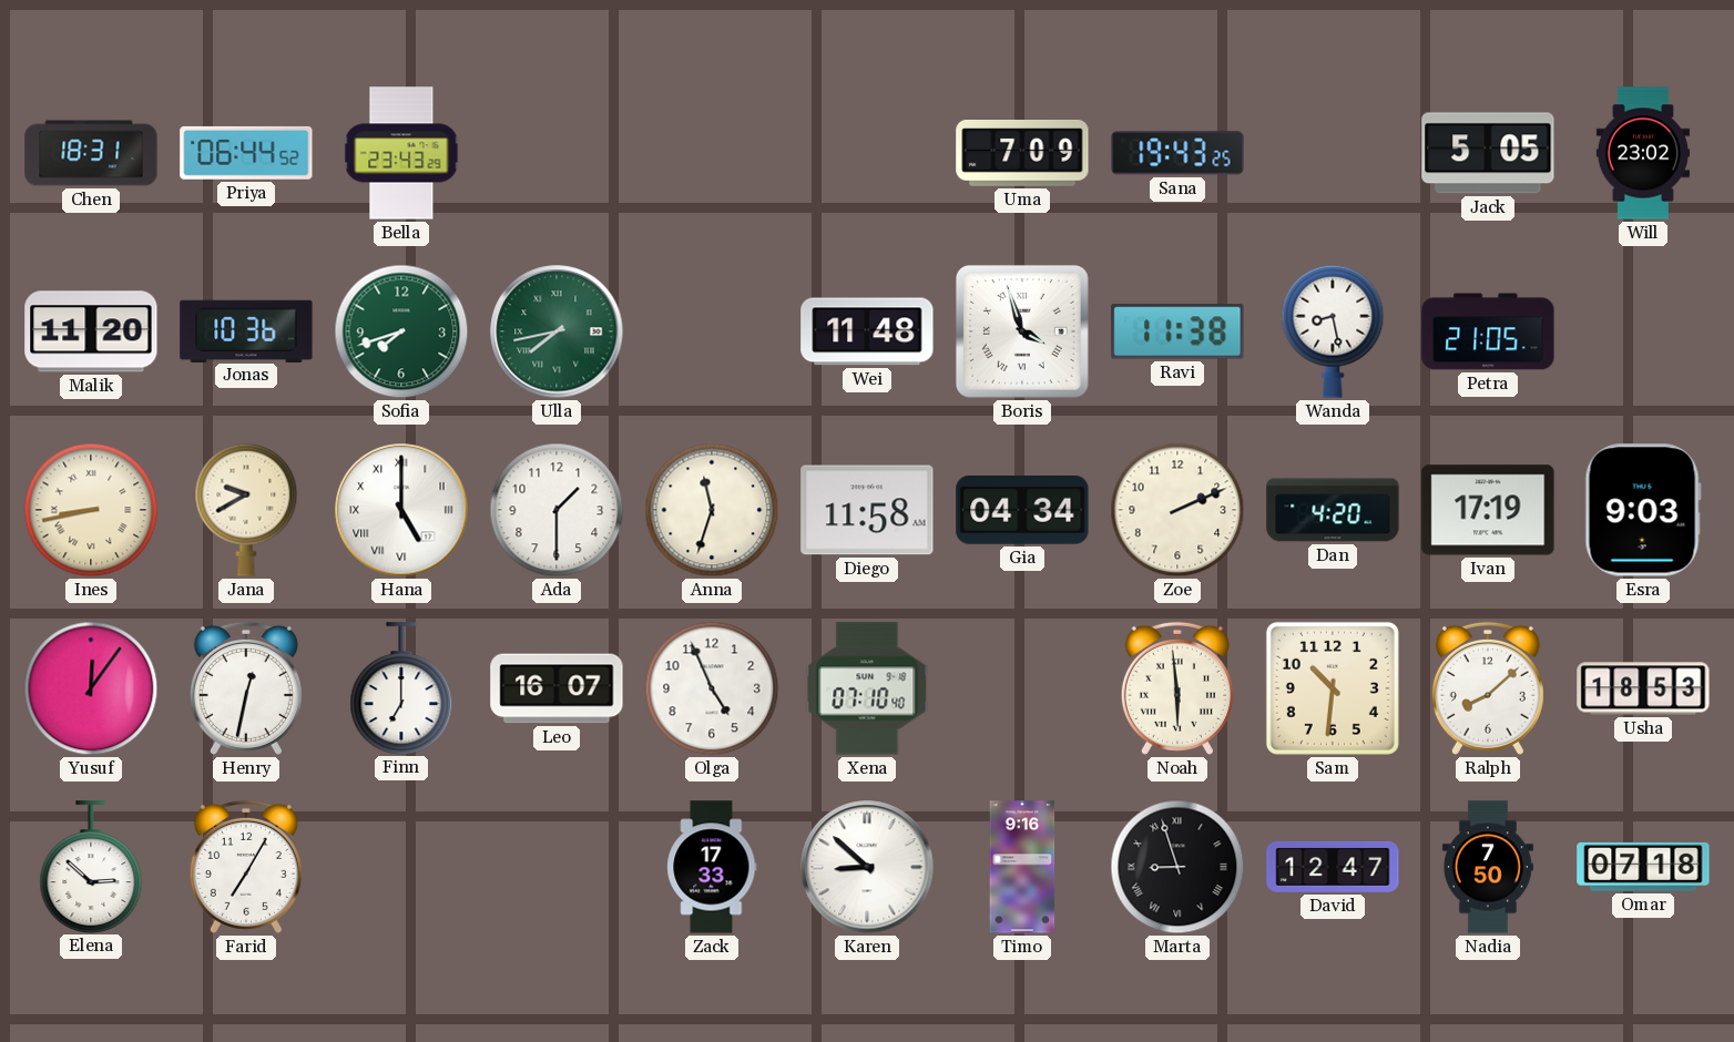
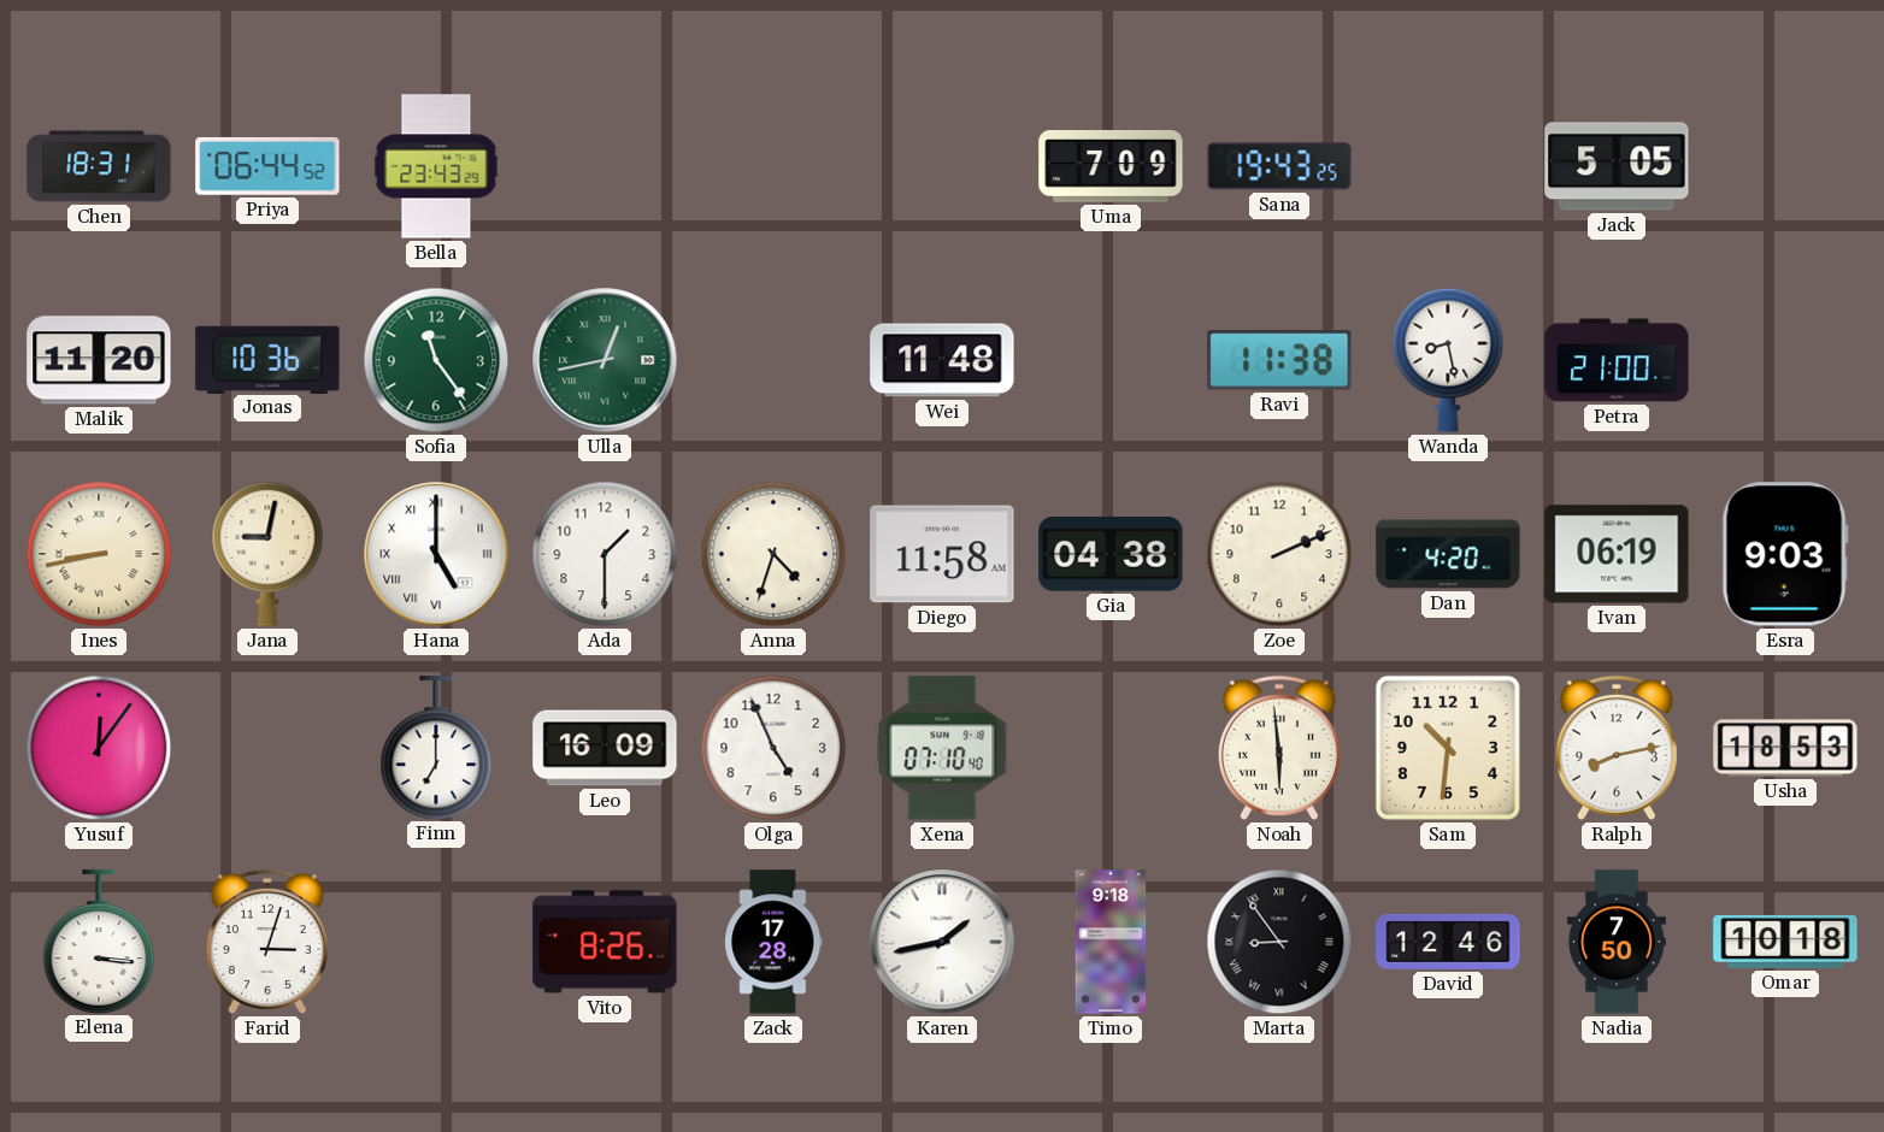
Will: 23:02 -> none (1643, 153)
Sofia: 7:42 -> 11:24 (436, 360)
Ulla: 7:43 -> 12:43 (605, 360)
Boris: 3:57 -> none (1022, 331)
Petra: 21:05 -> 21:00 (1617, 360)
Jana: 9:40 -> 9:02 (267, 554)
Anna: 11:33 -> 4:33 (773, 554)
Gia: 04:34 -> 04:38 (1111, 554)
Ivan: 17:19 -> 06:19 (1617, 554)
Henry: 12:32 -> none (246, 688)
Leo: 16:07 -> 16:09 (605, 748)
Ralph: 8:08 -> 8:13 (1617, 748)
Elena: 2:52 -> 3:16 (99, 942)
Farid: 7:05 -> 3:03 (267, 942)
Vito: none -> 8:26 (605, 942)
Zack: 17:33 -> 17:28 (773, 942)
Karen: 8:52 -> 1:43 (942, 942)
Timo: 9:16 -> 9:18 (1111, 942)
Marta: 8:57 -> 8:54 (1279, 942)
David: 12:47 -> 12:46 (1448, 942)
Omar: 07:18 -> 10:18 (1785, 942)
